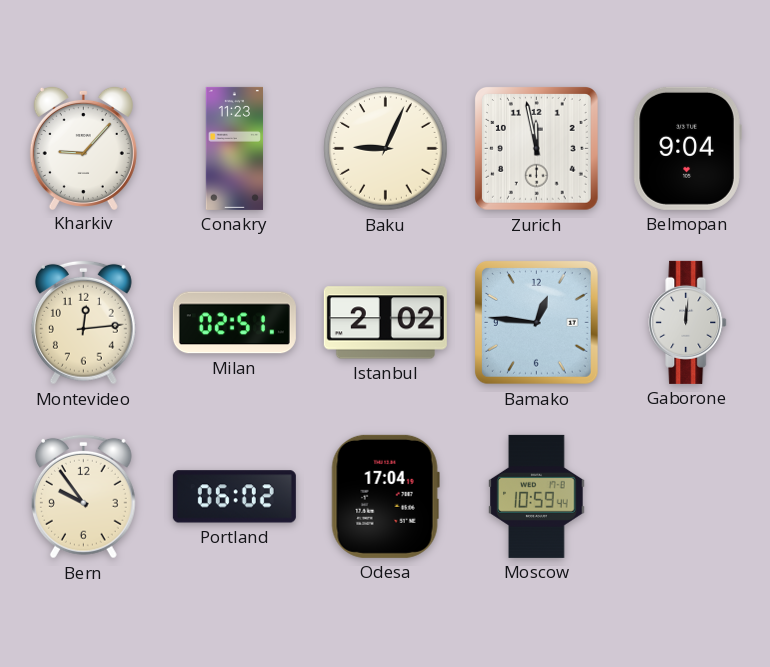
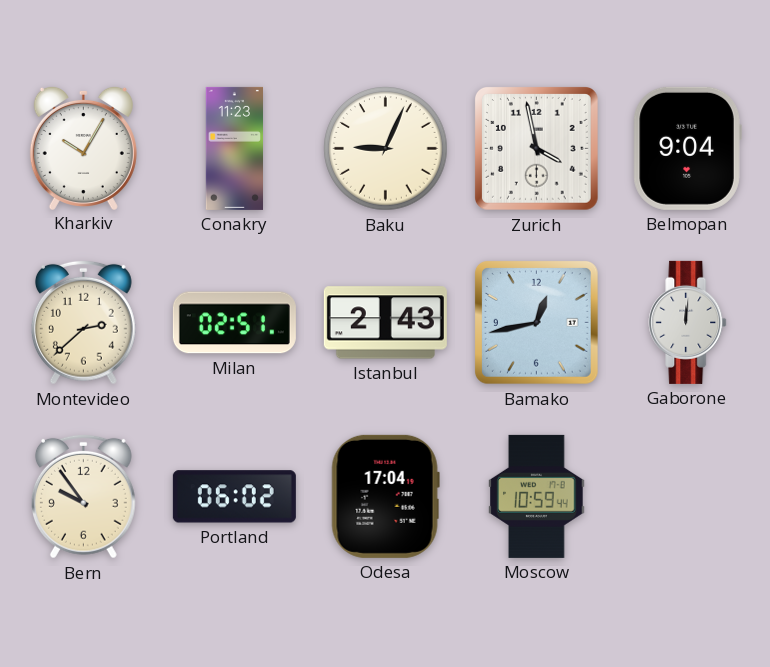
Kharkiv: 9:07 -> 10:05 (83, 147)
Zurich: 11:58 -> 3:58 (537, 149)
Montevideo: 12:14 -> 2:38 (83, 322)
Istanbul: 2:02 -> 2:43 (385, 323)
Bamako: 12:46 -> 12:43 (537, 323)
